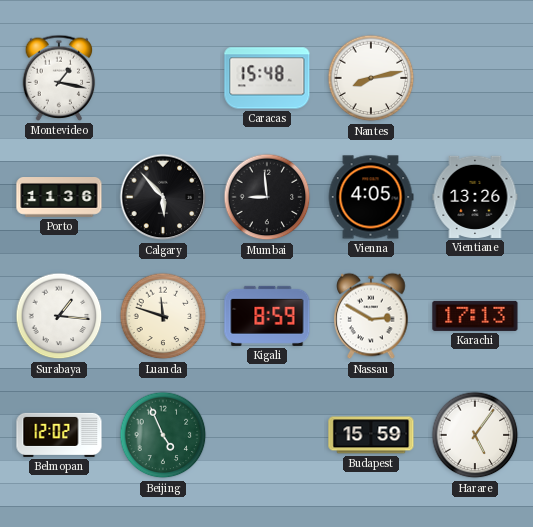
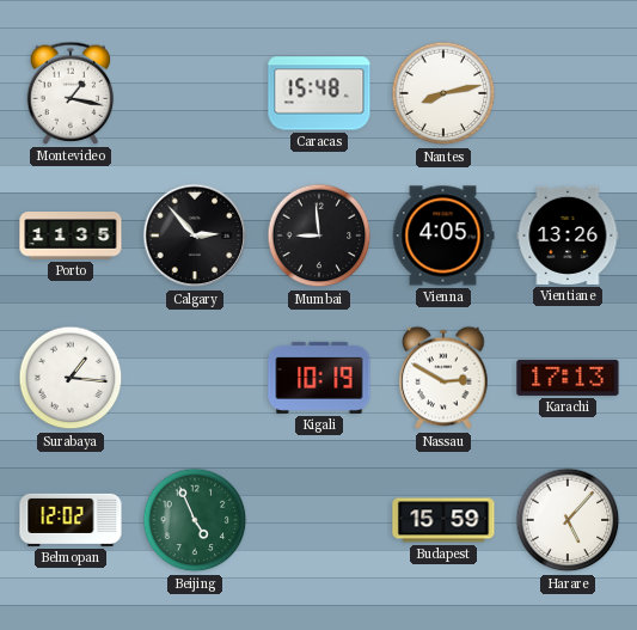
Porto: 11:36 -> 11:35 (71, 237)
Calgary: 5:53 -> 2:53 (195, 236)
Luanda: 11:48 -> none (163, 316)
Kigali: 8:59 -> 10:19 (319, 378)
Harare: 5:06 -> 5:07 (568, 520)
